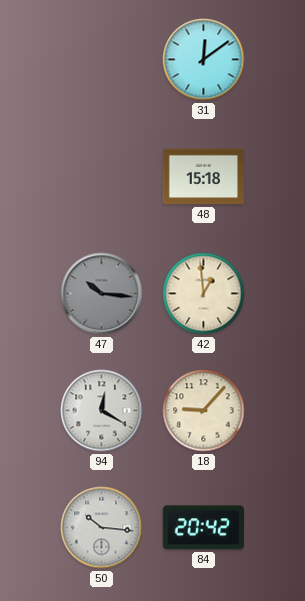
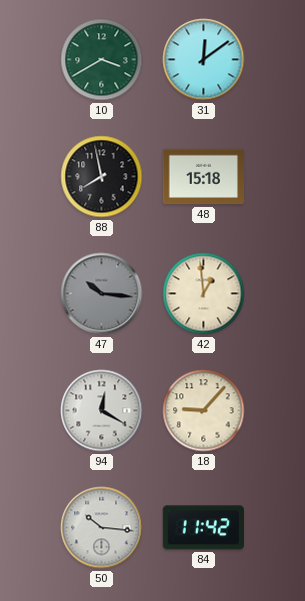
10: none -> 3:40 (102, 60)
88: none -> 7:58 (102, 177)
84: 20:42 -> 11:42 (203, 528)
